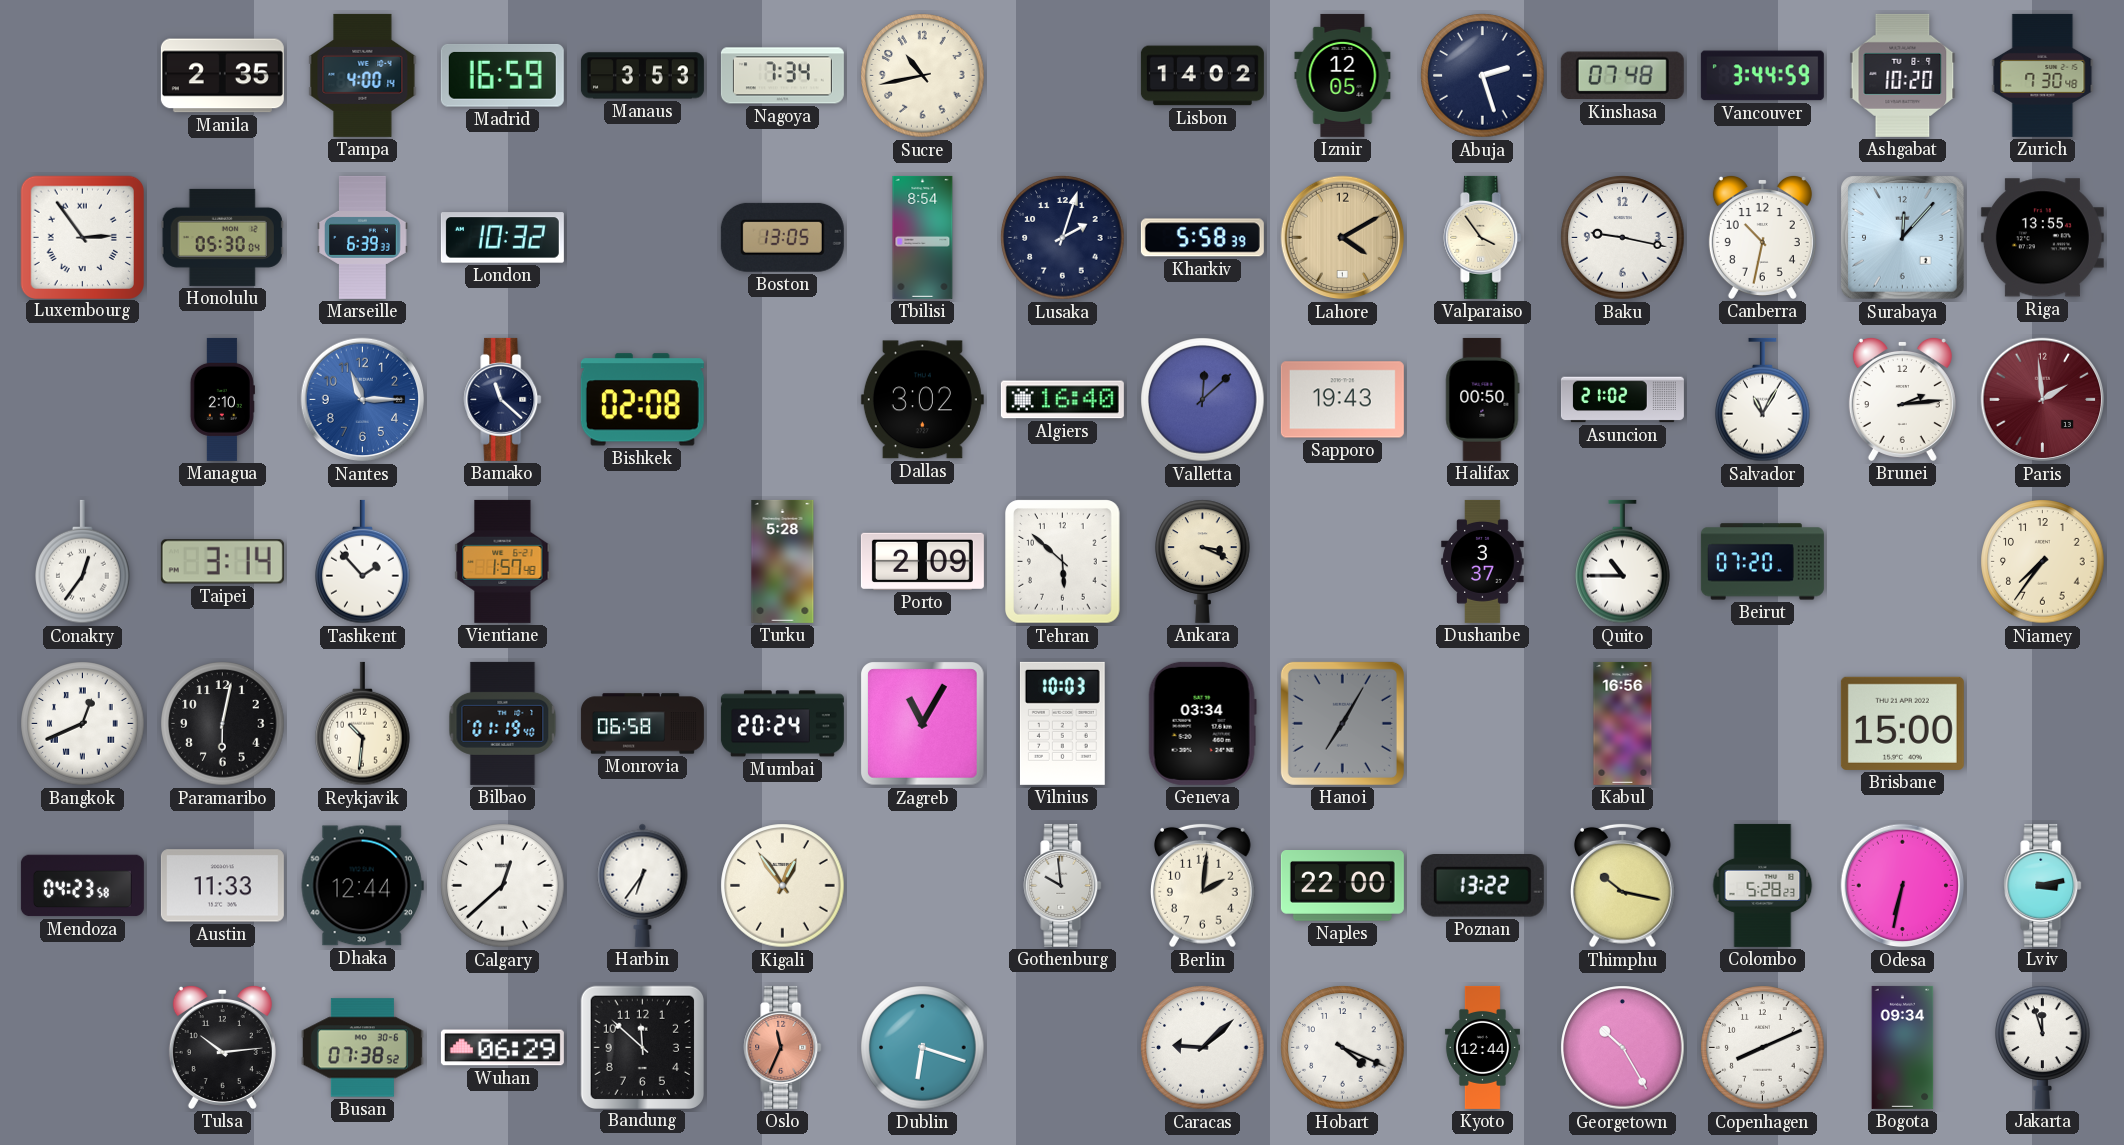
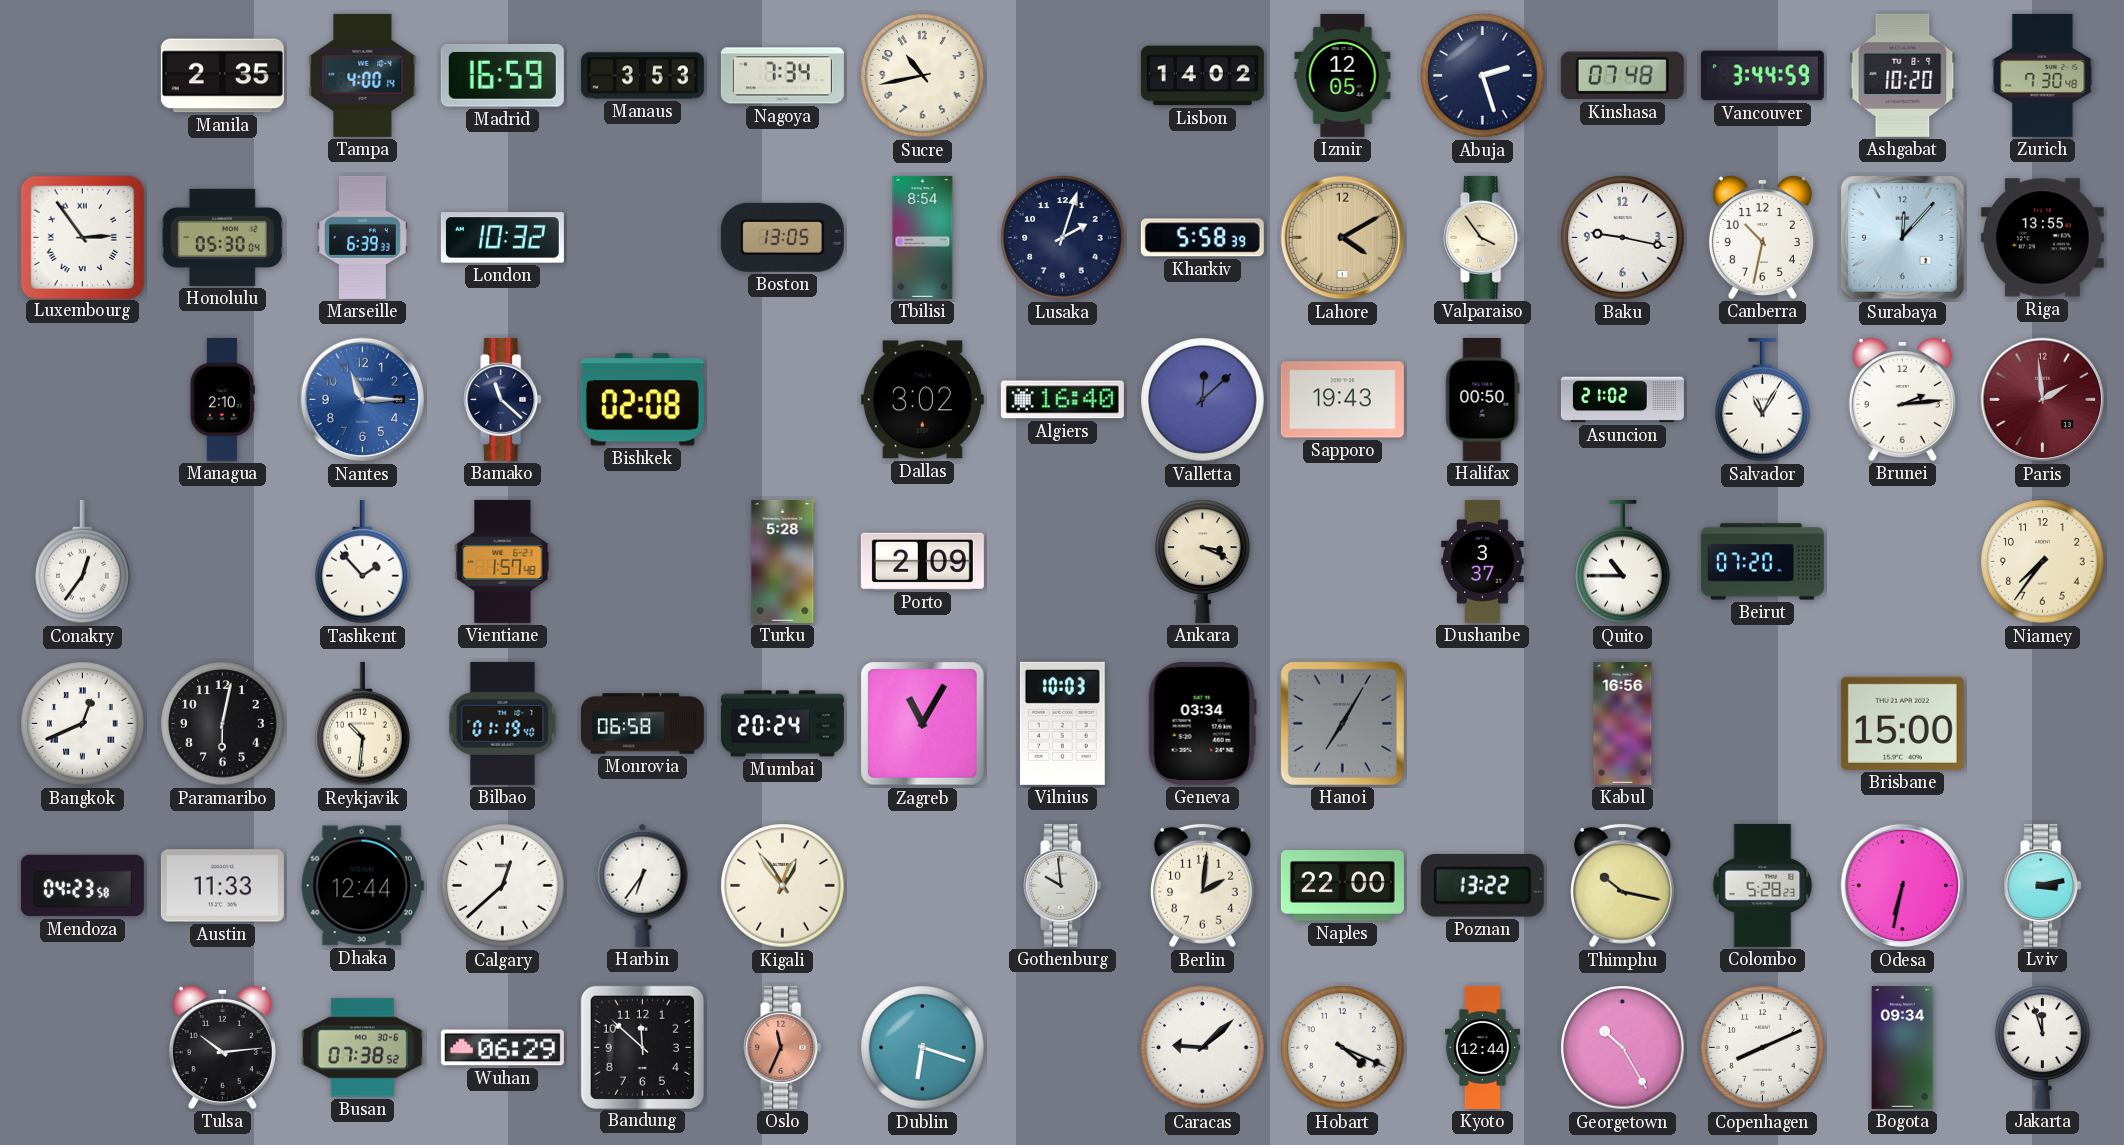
Taipei: 3:14 -> none (222, 562)
Tehran: 5:52 -> none (1063, 562)
